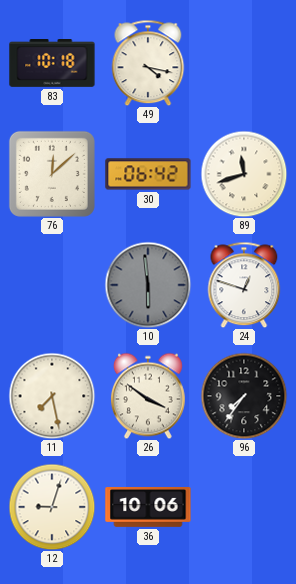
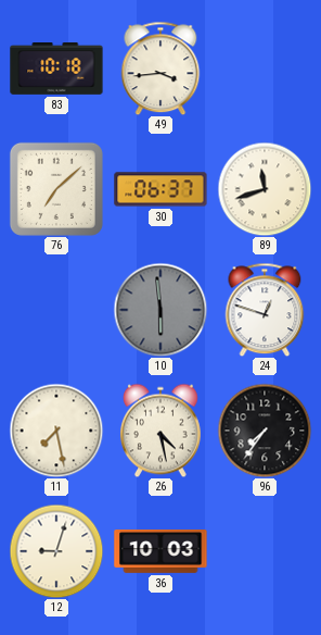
49: 4:17 -> 3:44 (160, 69)
76: 12:08 -> 7:08 (56, 189)
30: 06:42 -> 06:37 (160, 189)
26: 3:51 -> 4:28 (160, 431)
36: 10:06 -> 10:03 (160, 552)
